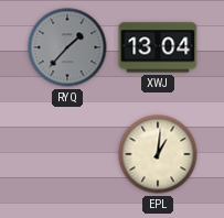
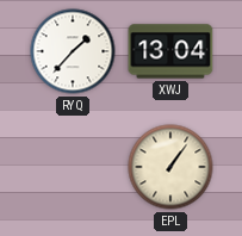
RYQ dial: grey -> white (73, 51)
EPL: 1:01 -> 1:06 (170, 167)
